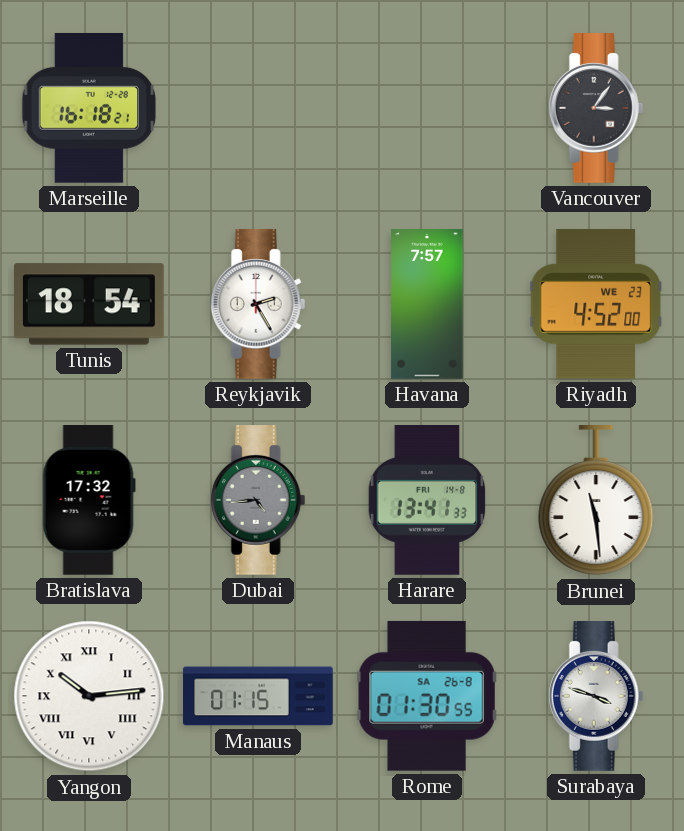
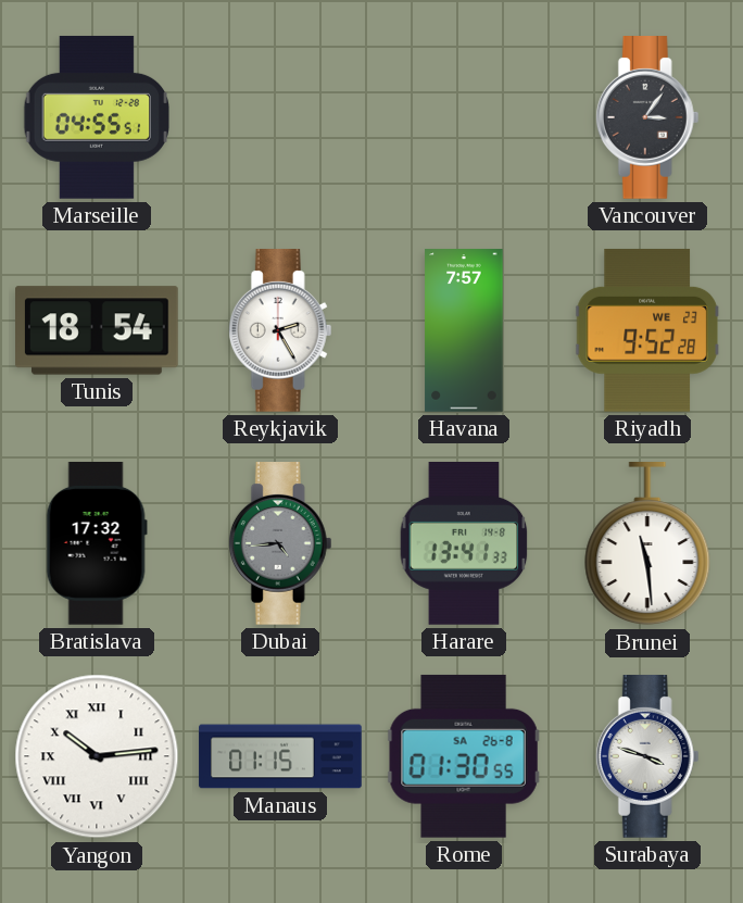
Marseille: 16:18 -> 04:55 (96, 117)
Riyadh: 4:52 -> 9:52 (647, 330)
